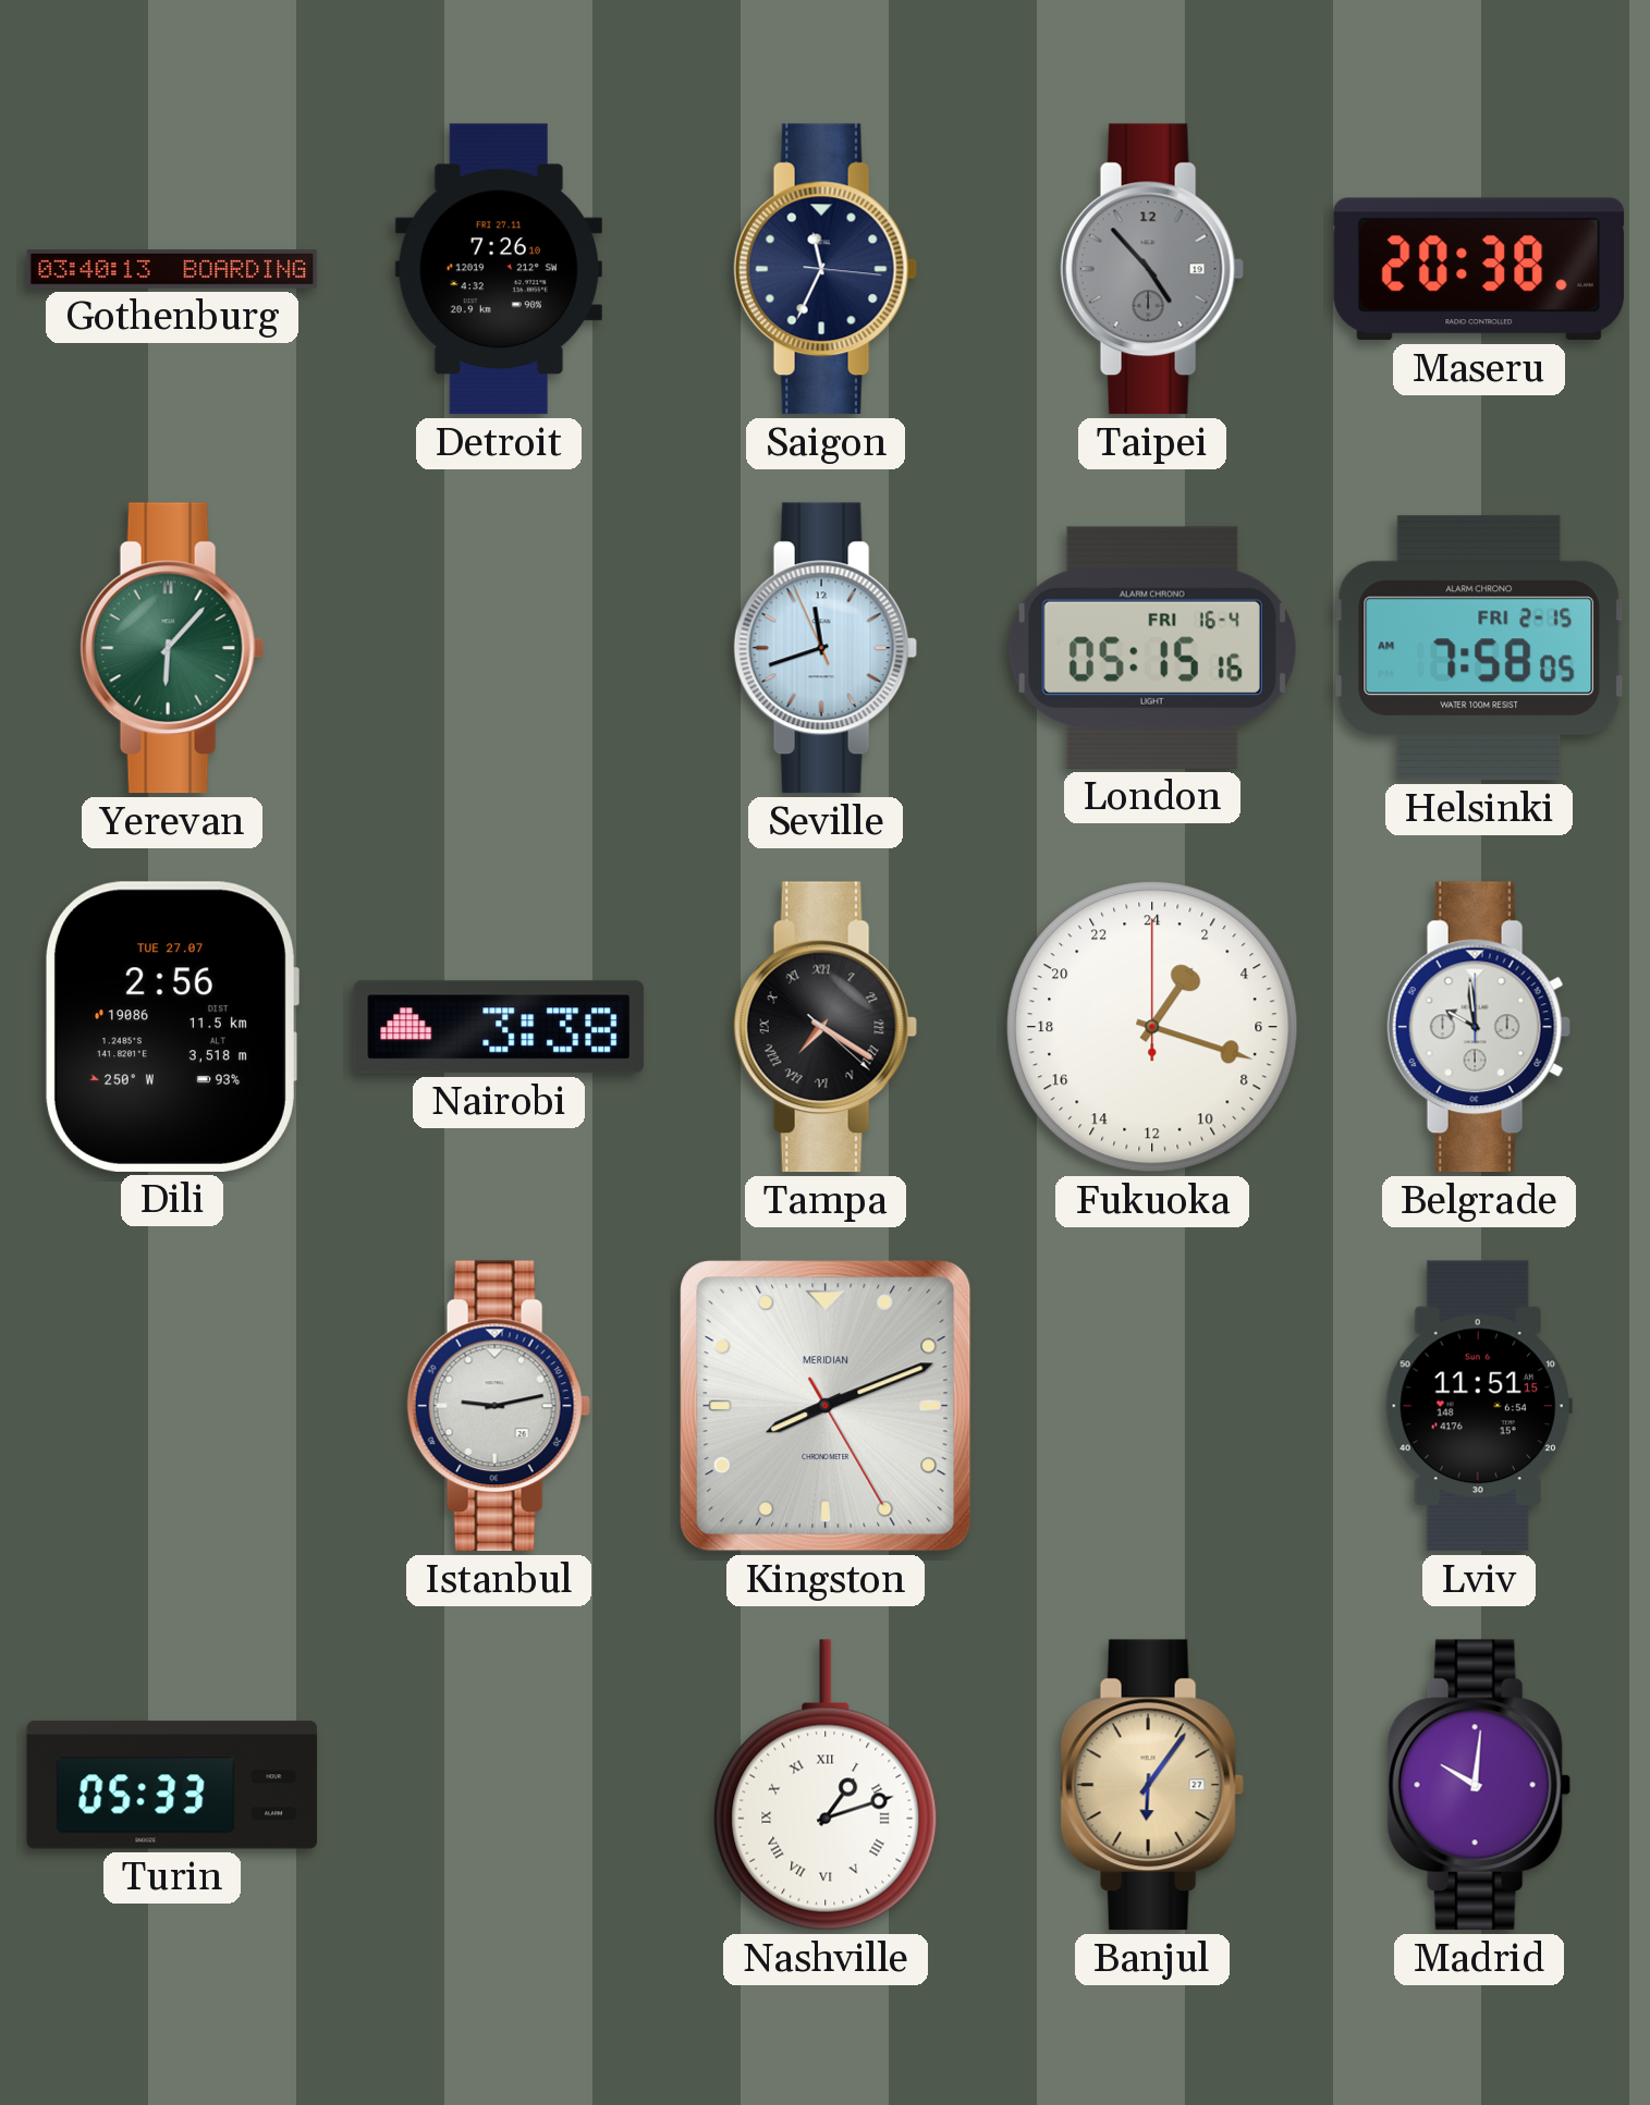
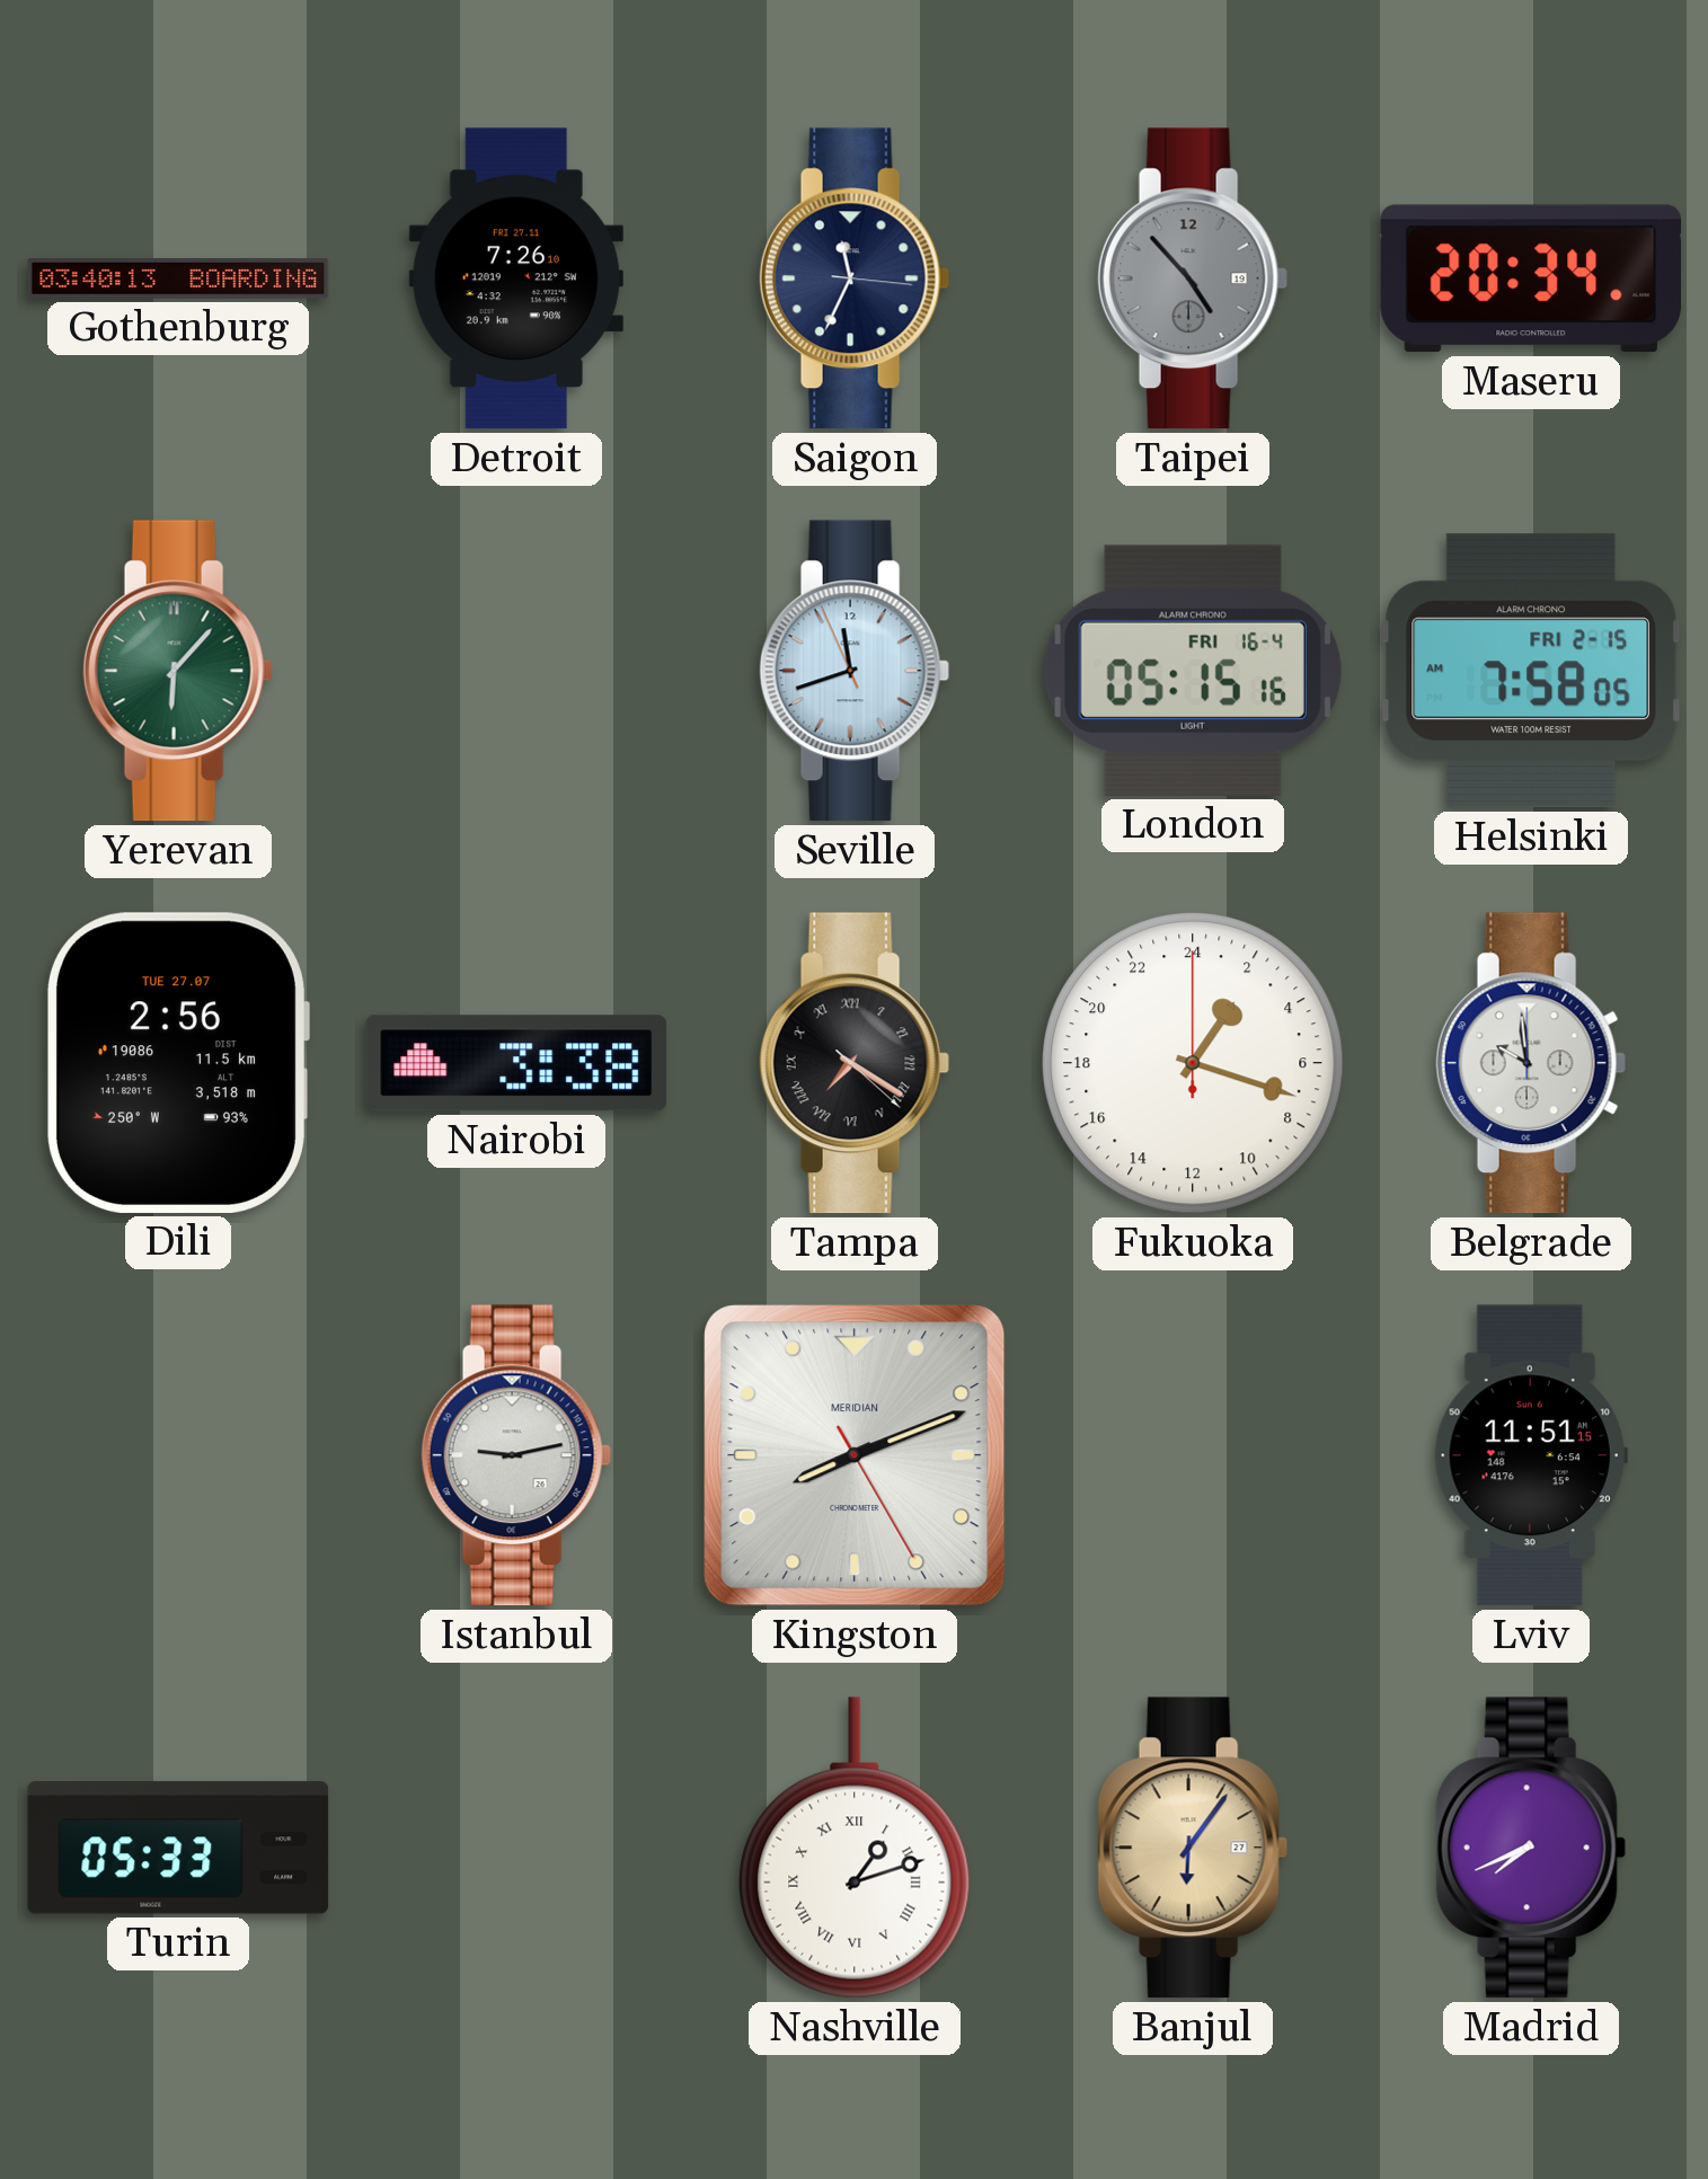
Maseru: 20:38 -> 20:34 (1531, 278)
Madrid: 10:01 -> 7:41 (1531, 1848)
